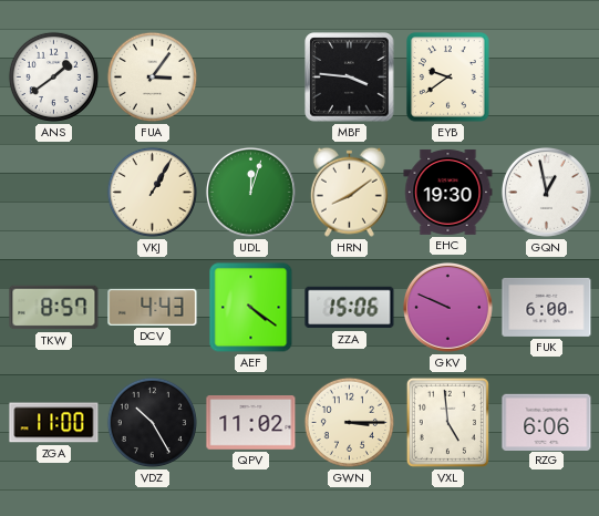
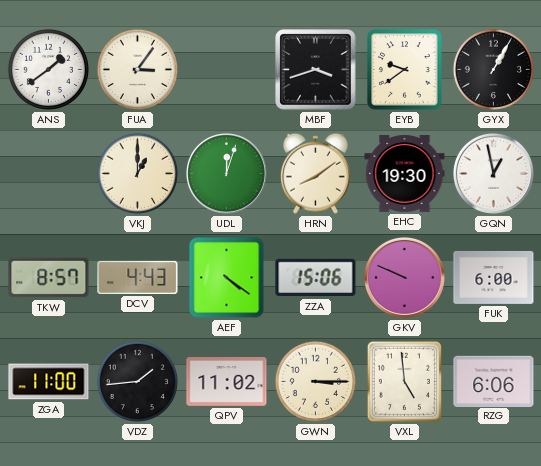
MBF: 3:46 -> 3:42 (316, 70)
GYX: none -> 1:05 (493, 69)
VKJ: 1:05 -> 1:00 (137, 173)
VDZ: 10:25 -> 1:44 (137, 381)
